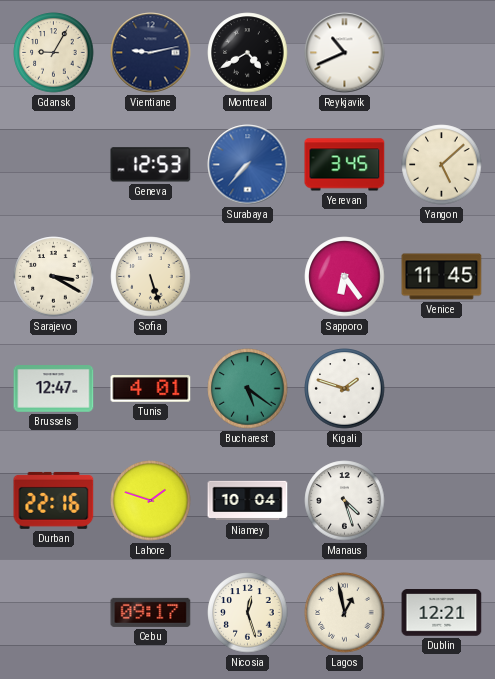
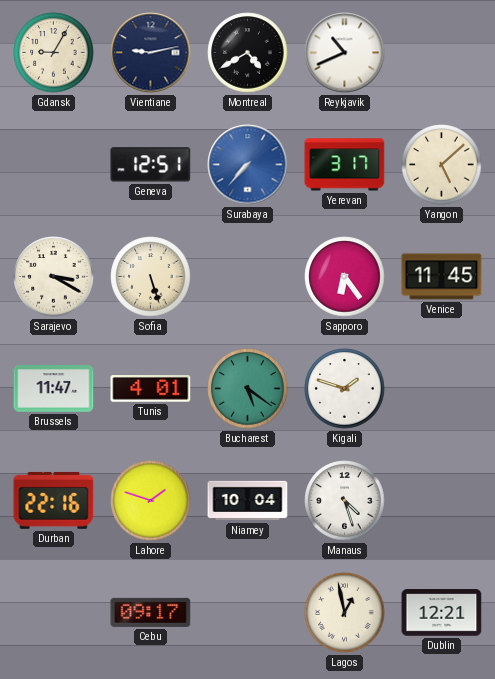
Geneva: 12:53 -> 12:51 (151, 165)
Yerevan: 3:45 -> 3:17 (345, 165)
Brussels: 12:47 -> 11:47 (54, 389)
Nicosia: 12:27 -> none (248, 613)
